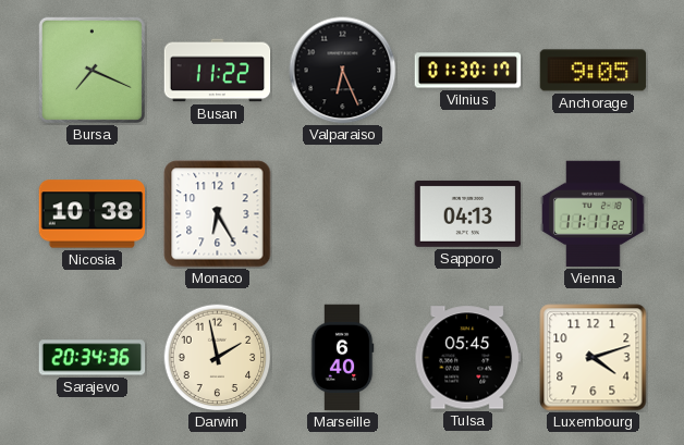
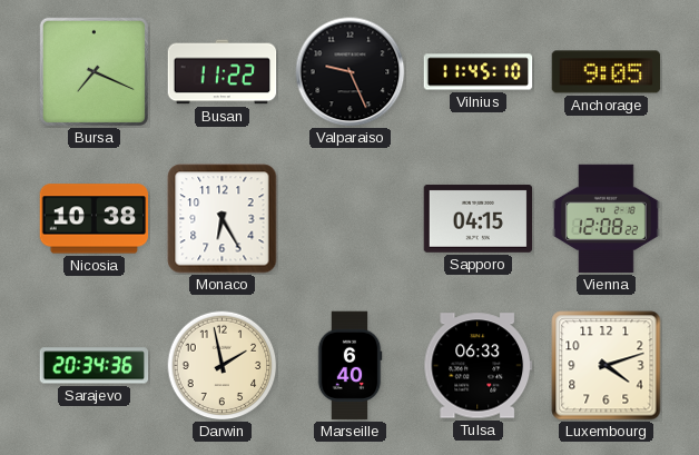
Valparaiso: 6:26 -> 9:26 (351, 72)
Vilnius: 01:30 -> 11:45 (479, 72)
Sapporo: 04:13 -> 04:15 (479, 218)
Vienna: 11:11 -> 12:08 (606, 219)
Tulsa: 05:45 -> 06:33 (478, 366)
